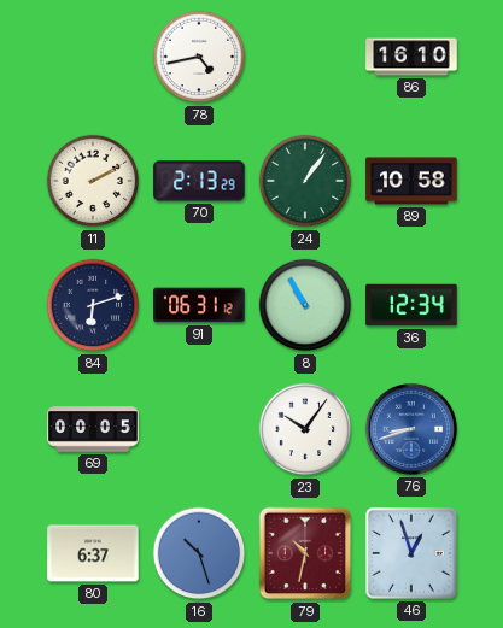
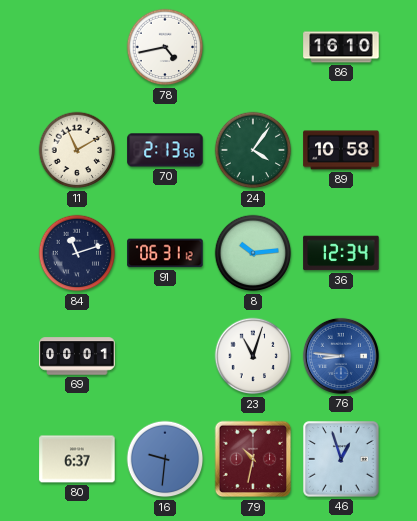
11: 2:10 -> 11:10 (77, 150)
70: 2:13:29 -> 2:13:56 (165, 150)
24: 1:06 -> 4:06 (253, 150)
84: 6:12 -> 11:12 (77, 253)
8: 10:55 -> 10:14 (253, 253)
69: 00:05 -> 00:01 (77, 356)
23: 10:06 -> 11:03 (253, 356)
76: 8:42 -> 8:46 (341, 356)
16: 10:27 -> 9:31 (165, 459)
